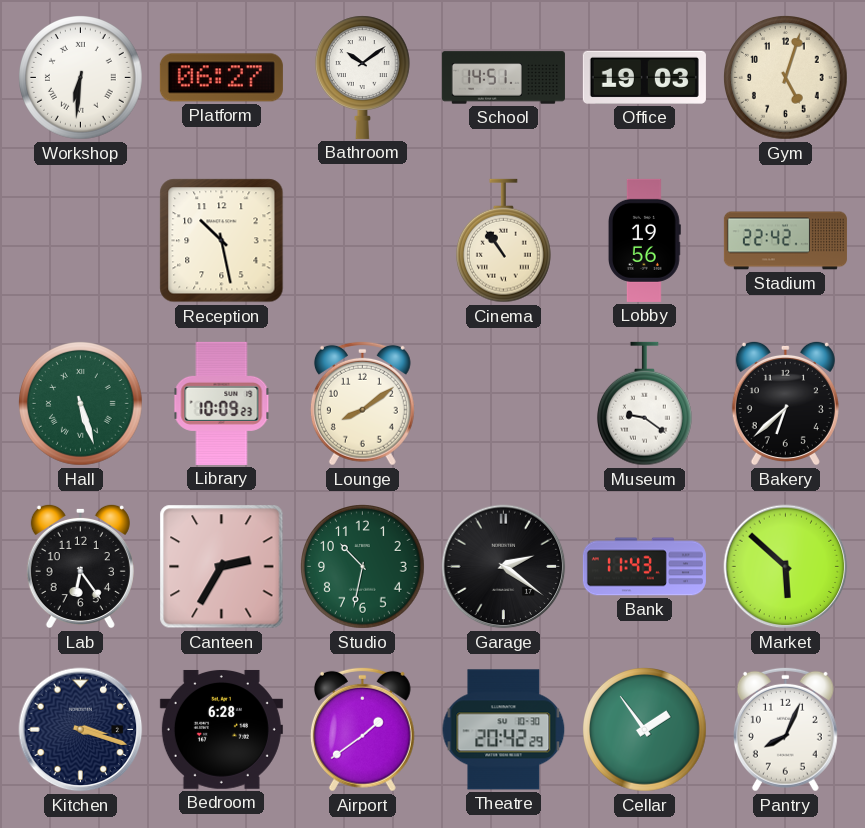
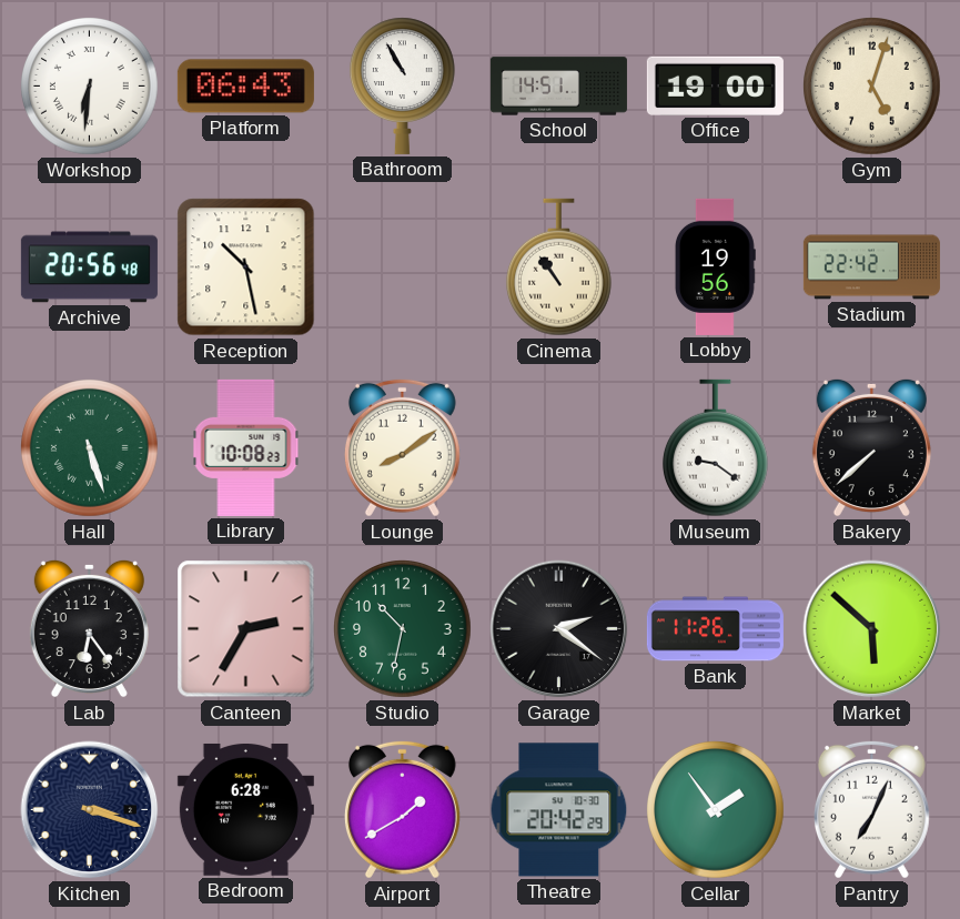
Platform: 06:27 -> 06:43 (245, 87)
Bathroom: 10:09 -> 10:55 (402, 85)
Office: 19:03 -> 19:00 (715, 85)
Archive: none -> 20:56 (89, 267)
Library: 10:09 -> 10:08 (246, 447)
Bakery: 6:38 -> 7:38 (871, 447)
Bank: 11:43 -> 11:26 (715, 629)
Airport: 1:39 -> 1:40 (402, 809)
Pantry: 8:04 -> 7:04 (871, 809)
